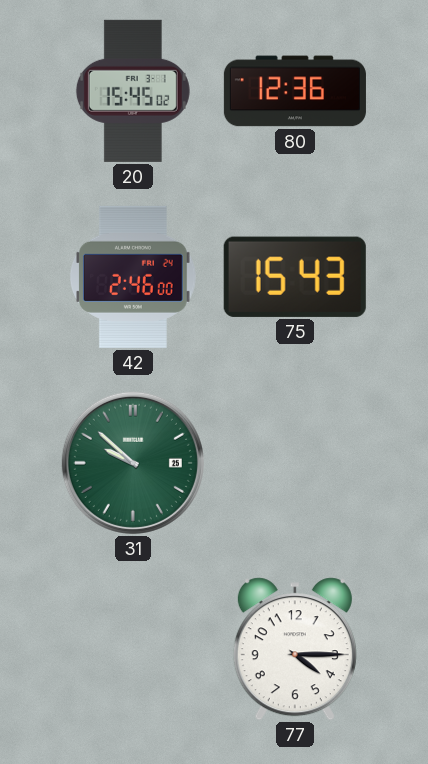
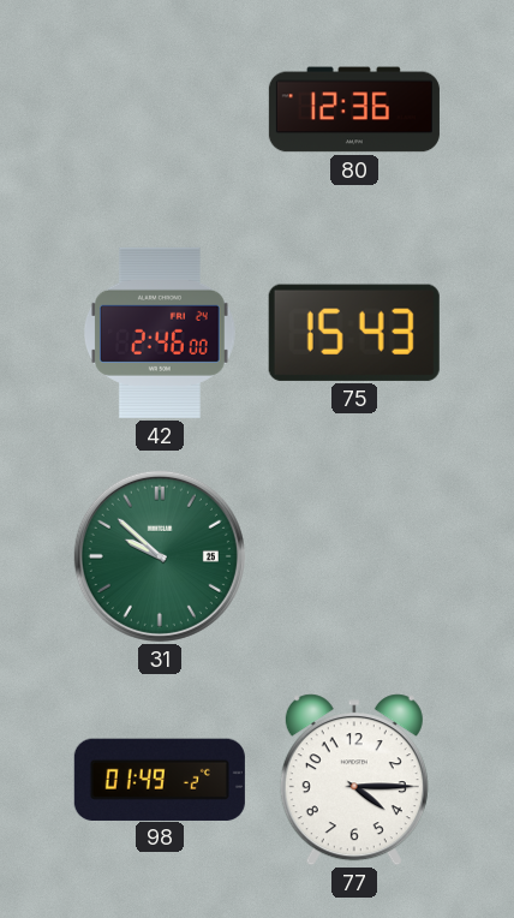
20: 15:45 -> none (133, 91)
98: none -> 01:49 (160, 779)
